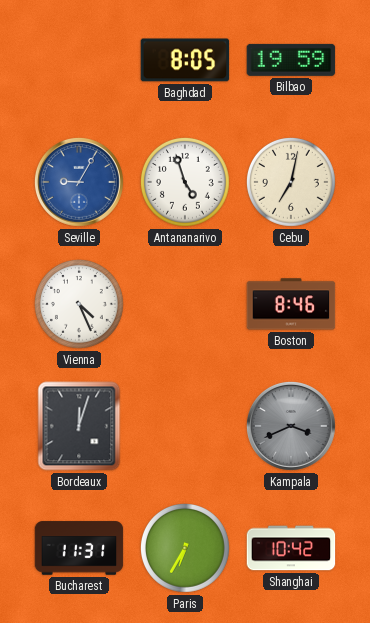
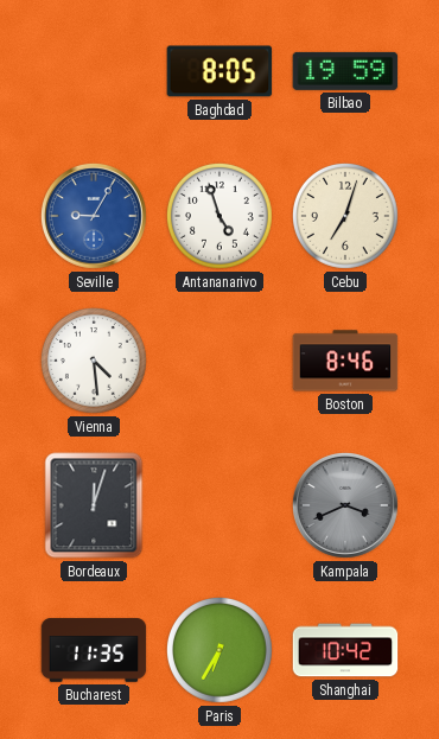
Cebu: 7:02 -> 7:03 (345, 216)
Vienna: 4:26 -> 4:29 (94, 361)
Bucharest: 11:31 -> 11:35 (94, 650)
